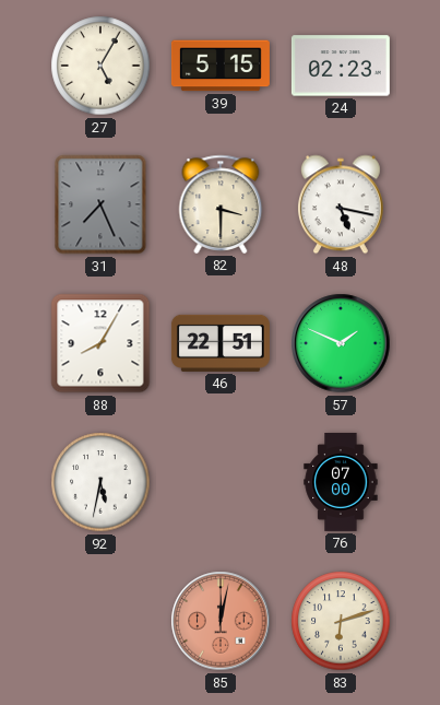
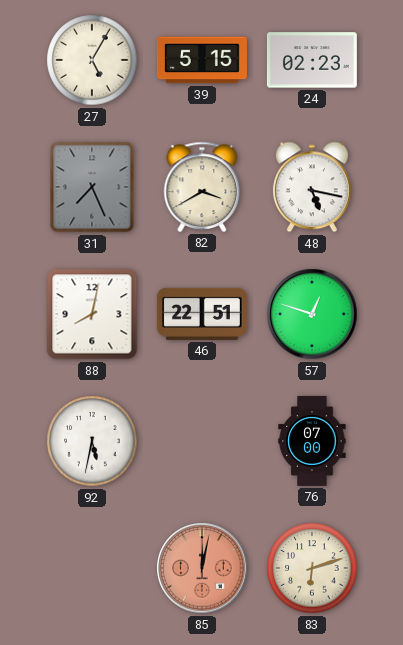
82: 3:30 -> 3:40 (202, 187)
88: 8:05 -> 8:02 (92, 314)
57: 1:49 -> 12:48 (312, 314)
